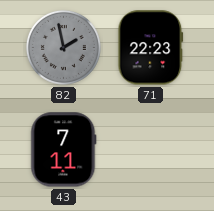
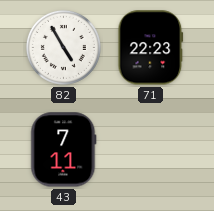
82: 1:58 -> 4:55 (63, 47)
82 dial: grey -> white (63, 47)
